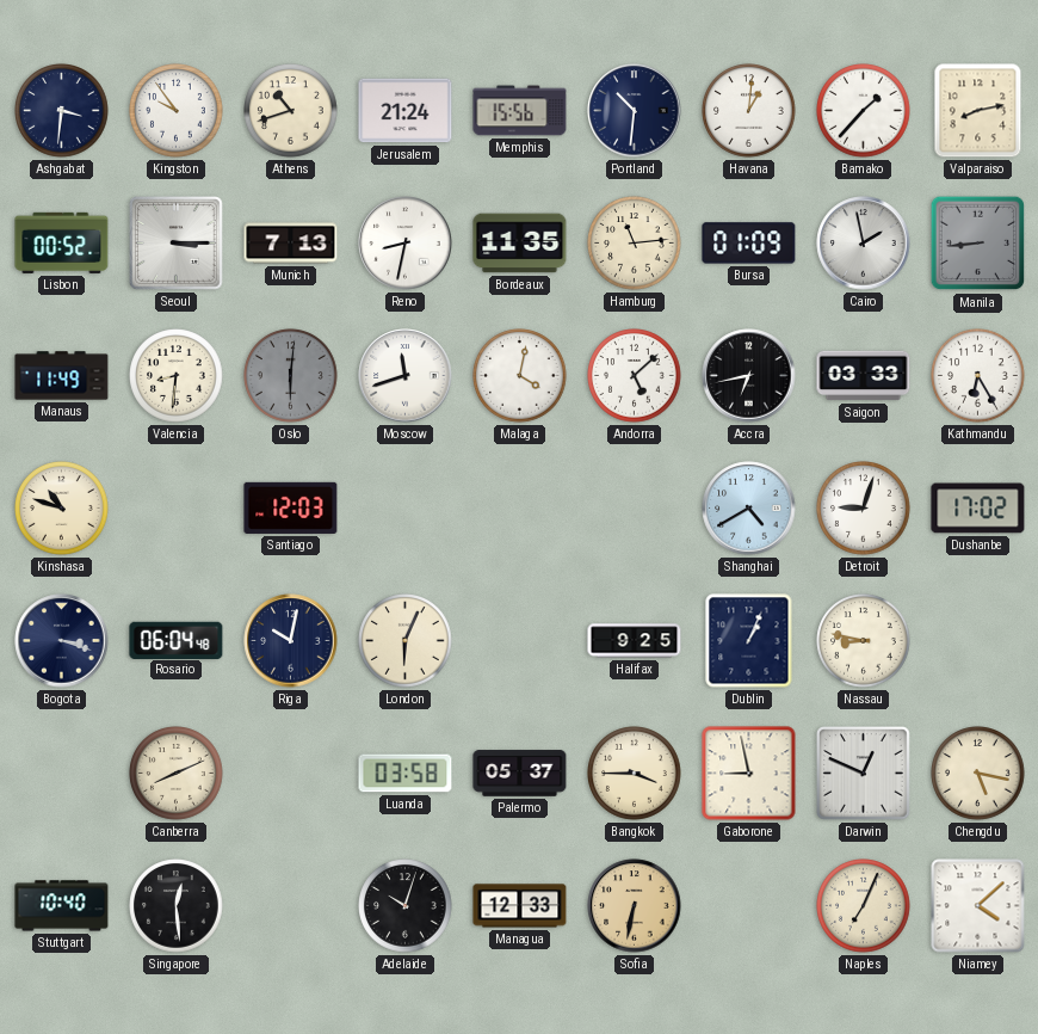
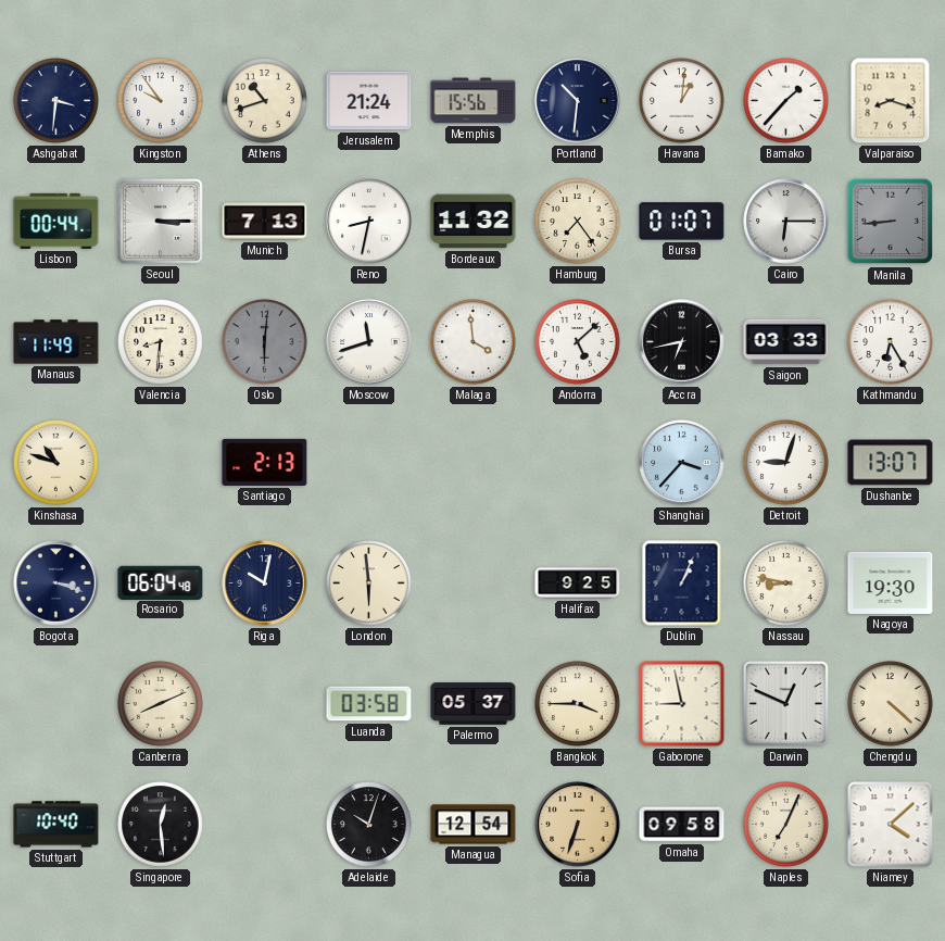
Valparaiso: 8:13 -> 8:18 (891, 101)
Lisbon: 00:52 -> 00:44 (56, 221)
Bordeaux: 11:35 -> 11:32 (474, 222)
Hamburg: 11:14 -> 7:24 (578, 222)
Bursa: 01:09 -> 01:07 (682, 222)
Cairo: 1:58 -> 6:15 (786, 222)
Malaga: 4:02 -> 3:59 (474, 342)
Santiago: 12:03 -> 2:13 (265, 462)
Shanghai: 4:40 -> 3:37 (682, 463)
Dushanbe: 17:02 -> 13:07 (891, 463)
London: 6:04 -> 5:59 (369, 584)
Nagoya: none -> 19:30 (891, 582)
Chengdu: 5:17 -> 4:22 (891, 704)
Managua: 12:33 -> 12:54 (474, 825)
Sofia: 6:32 -> 6:33 (578, 825)
Omaha: none -> 09:58 (682, 825)
